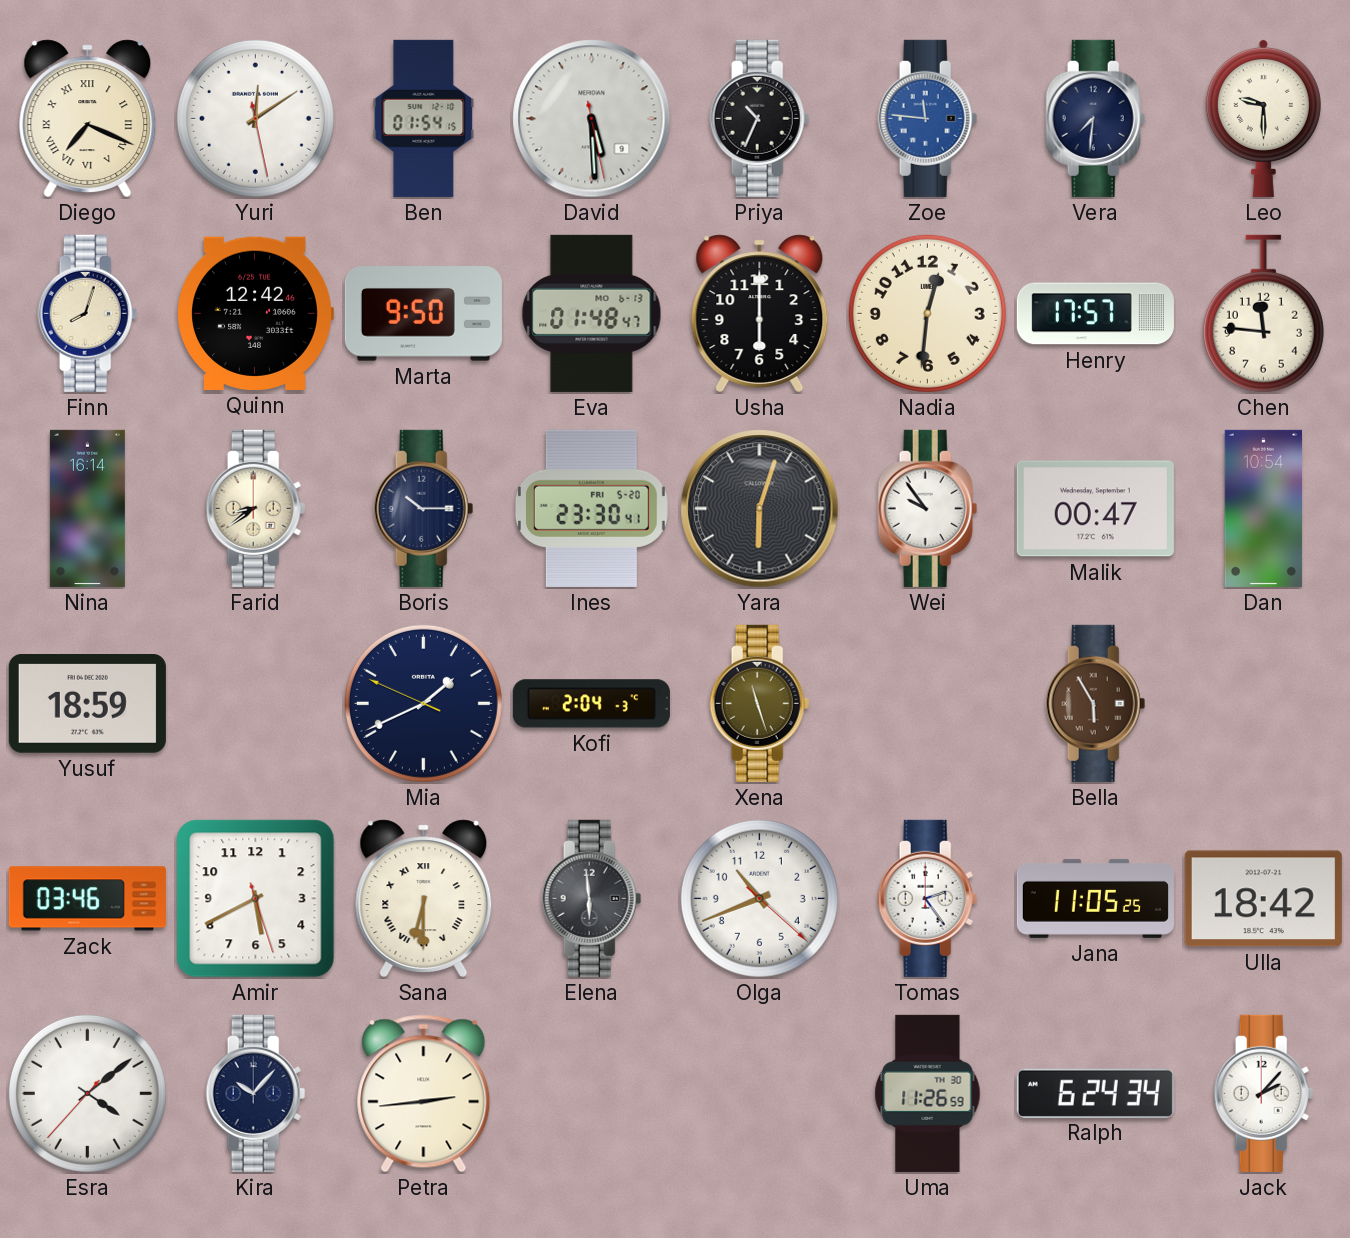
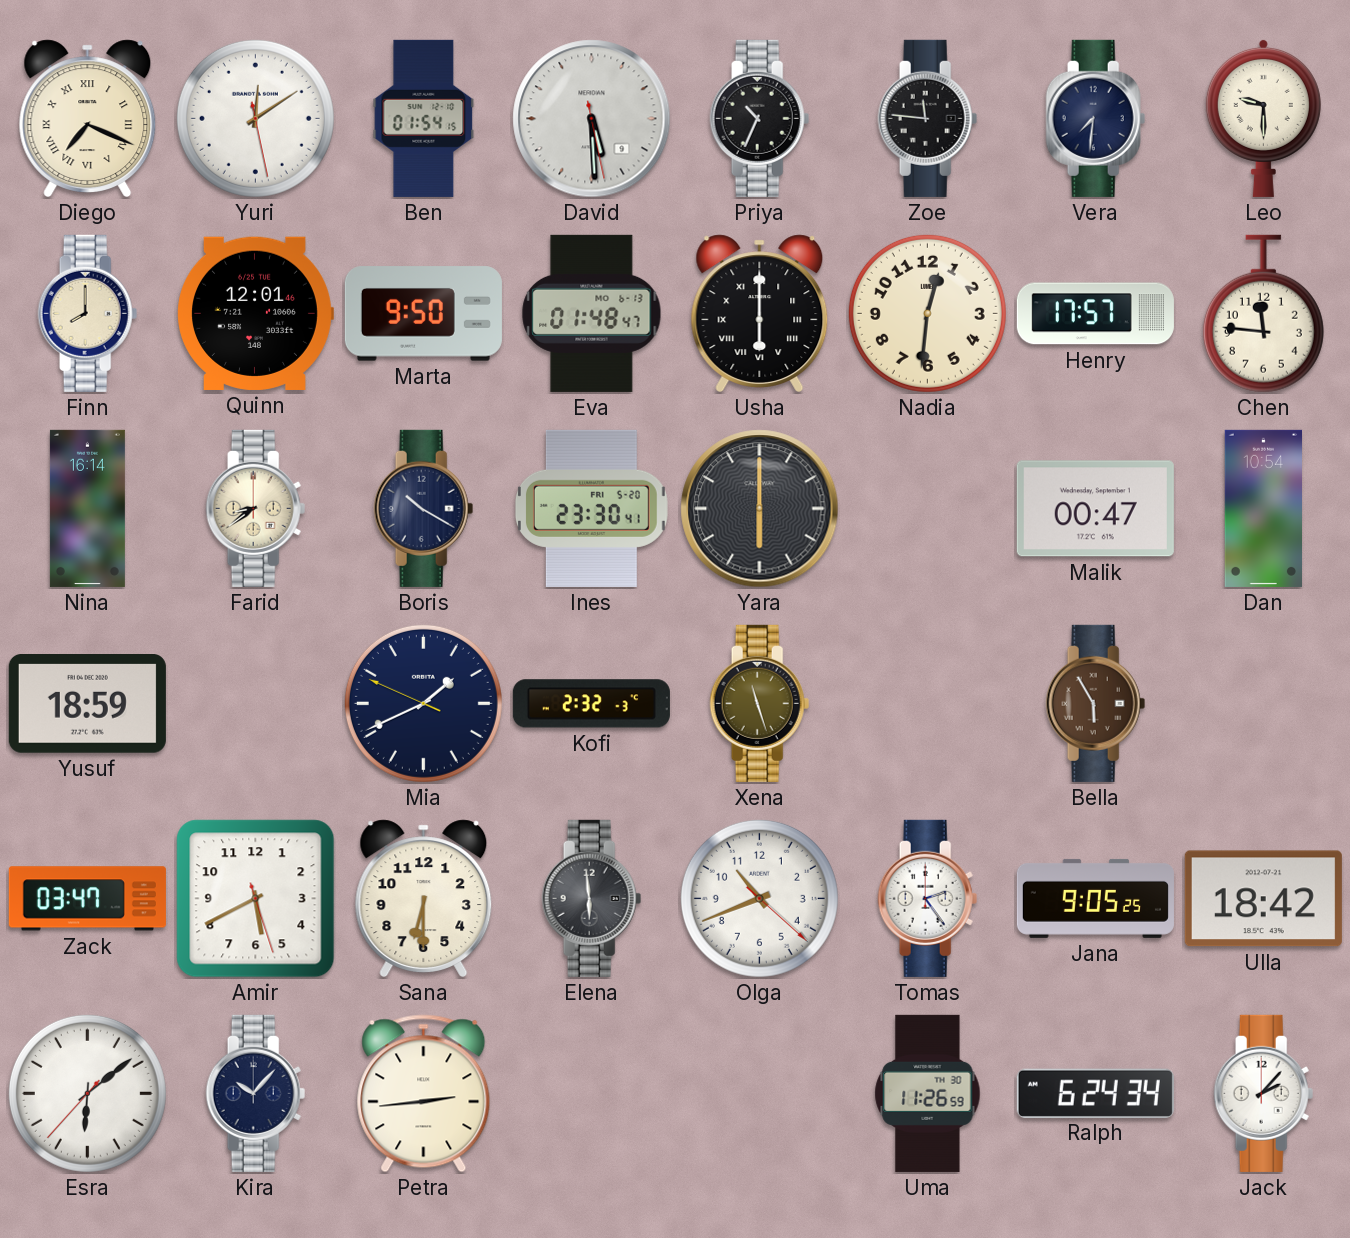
Zoe dial: blue -> black (928, 118)
Finn: 8:03 -> 8:00 (88, 313)
Quinn: 12:42 -> 12:01 (255, 313)
Usha numerals: Arabic -> Roman (760, 313)
Boris: 10:15 -> 10:20 (424, 508)
Yara: 6:03 -> 6:00 (760, 509)
Wei: 9:54 -> none (928, 508)
Kofi: 2:04 -> 2:32 (591, 704)
Zack: 03:46 -> 03:47 (87, 899)
Sana numerals: Roman -> Arabic (424, 898)
Jana: 11:05 -> 9:05 (1095, 898)
Esra: 4:08 -> 6:08 (87, 1093)
